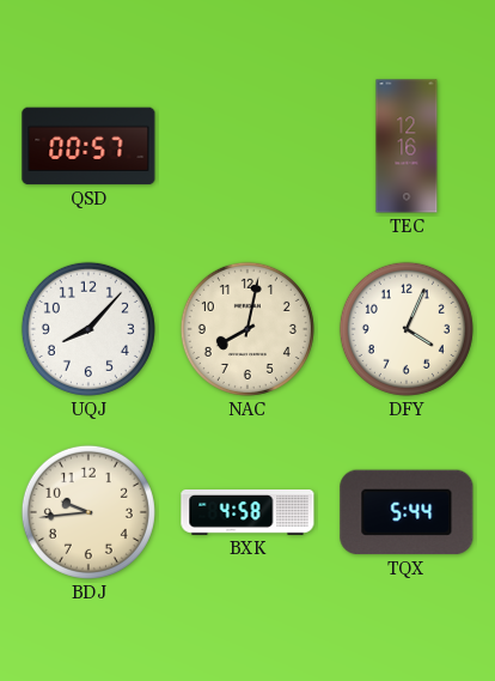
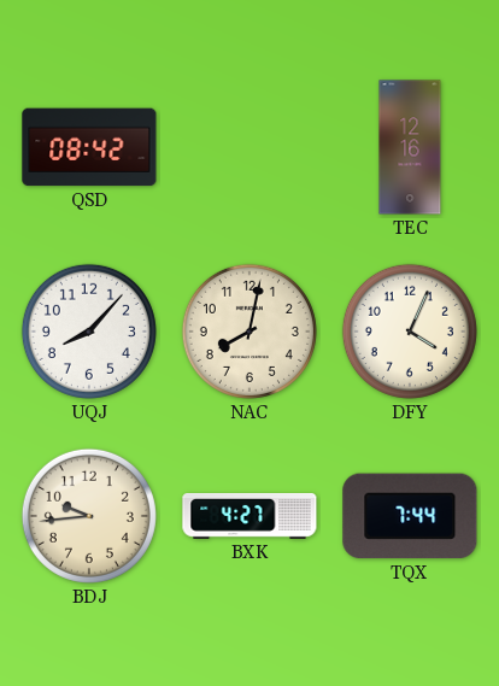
QSD: 00:57 -> 08:42 (89, 147)
BXK: 4:58 -> 4:27 (249, 516)
TQX: 5:44 -> 7:44 (410, 516)
